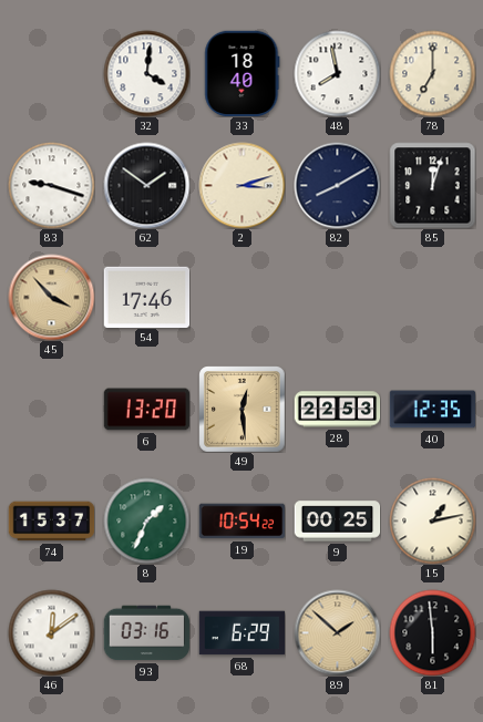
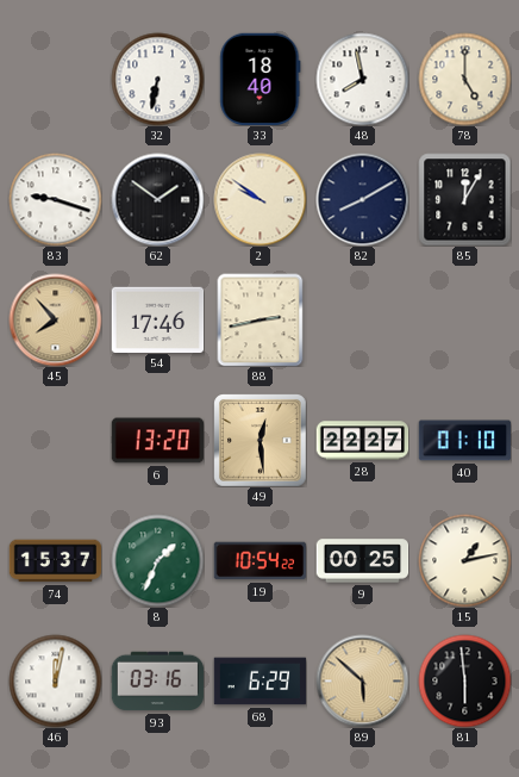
32: 4:01 -> 6:32 (157, 79)
78: 7:00 -> 5:00 (464, 79)
2: 3:12 -> 9:51 (259, 199)
85: 12:03 -> 12:05 (464, 199)
45: 3:53 -> 7:53 (55, 319)
88: none -> 2:43 (261, 319)
28: 22:53 -> 22:27 (362, 441)
40: 12:35 -> 01:10 (464, 441)
46: 12:09 -> 12:02 (55, 680)
89: 1:52 -> 5:52 (362, 680)
